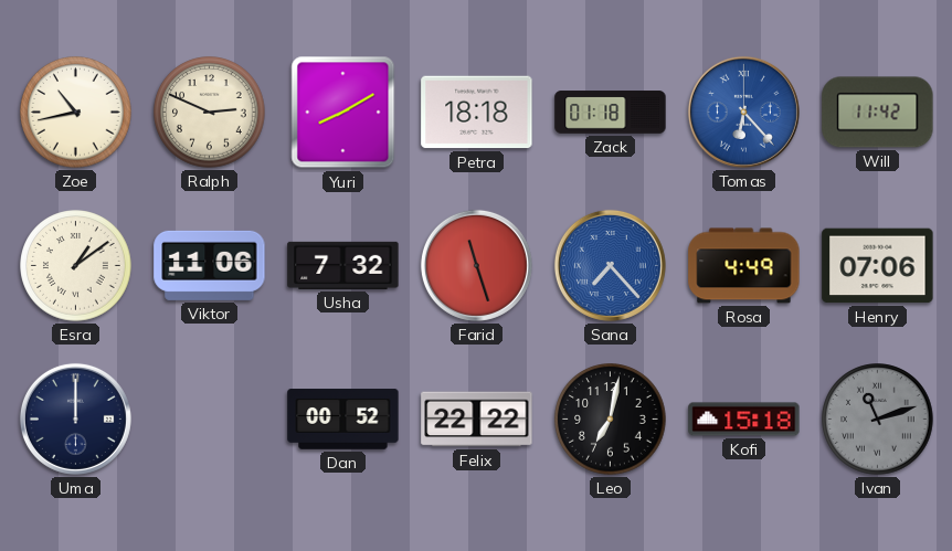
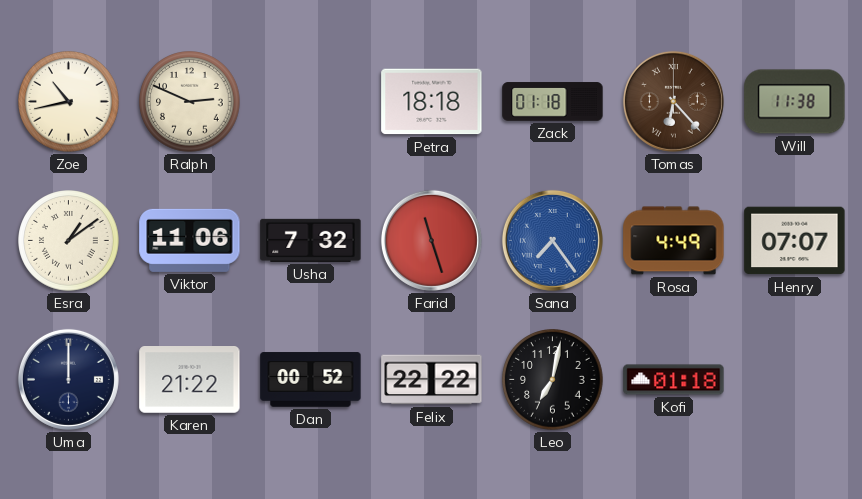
Yuri: 8:10 -> none (343, 113)
Tomas dial: blue -> brown (673, 101)
Will: 11:42 -> 11:38 (795, 102)
Sana: 7:23 -> 7:24 (552, 240)
Henry: 07:06 -> 07:07 (795, 241)
Karen: none -> 21:22 (190, 380)
Kofi: 15:18 -> 01:18 (674, 380)
Ivan: 11:12 -> none (878, 420)
